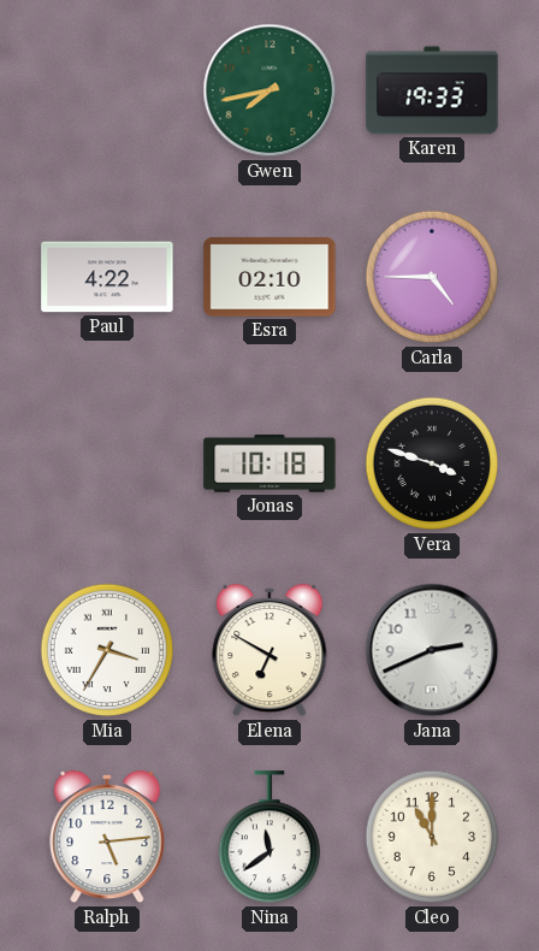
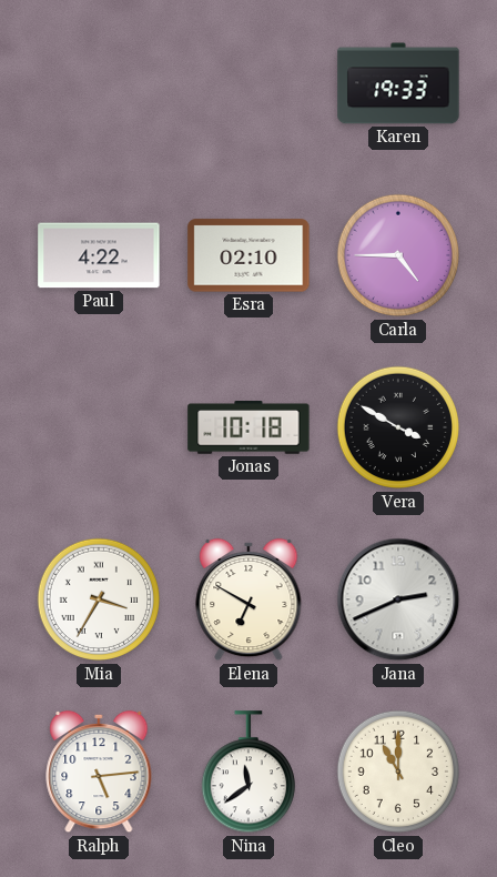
Gwen: 7:43 -> none (269, 90)
Vera: 3:48 -> 3:50 (398, 427)
